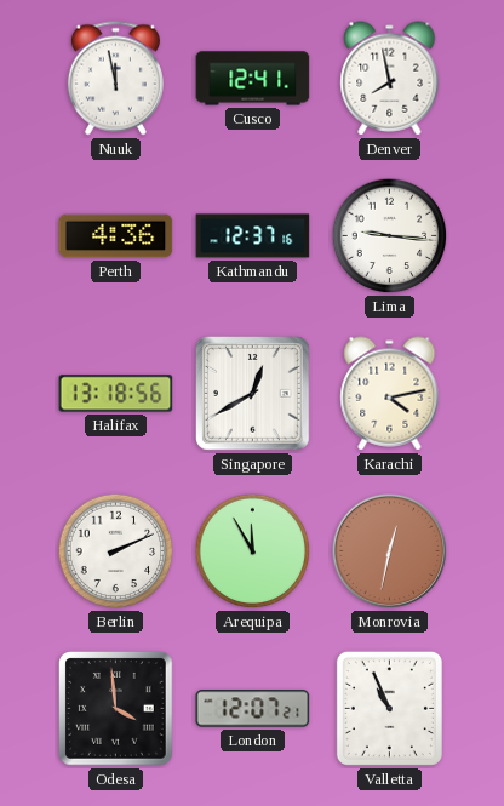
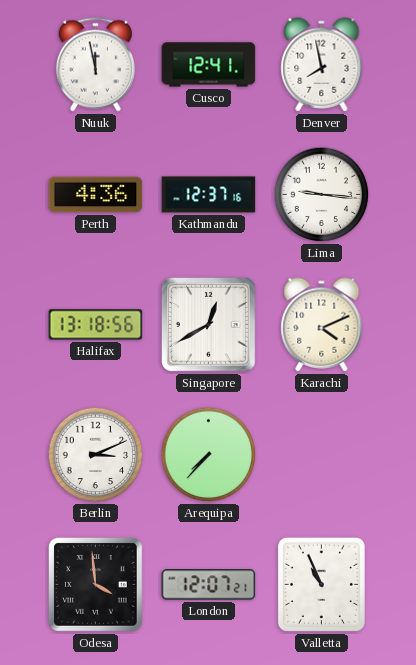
Karachi: 4:13 -> 4:11 (322, 325)
Berlin: 2:11 -> 3:11 (96, 455)
Arequipa: 11:55 -> 7:37 (209, 455)
Monrovia: 12:32 -> none (390, 551)
